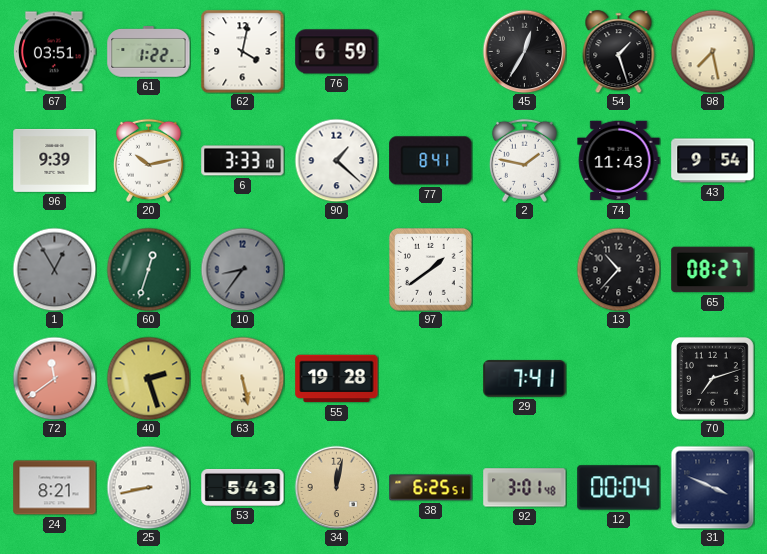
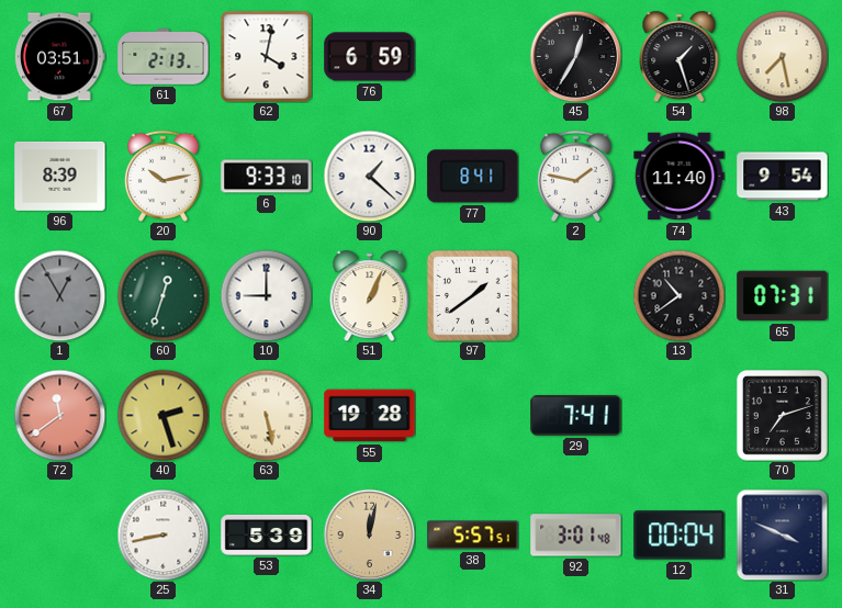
61: 1:22 -> 2:13 (164, 57)
96: 9:39 -> 8:39 (60, 176)
6: 3:33 -> 9:33 (267, 177)
74: 11:43 -> 11:40 (680, 177)
10: 8:36 -> 9:00 (266, 295)
10 dial: grey -> white (266, 295)
51: none -> 1:04 (370, 296)
13: 10:37 -> 10:39 (678, 295)
65: 08:27 -> 07:31 (783, 296)
24: 8:21 -> none (55, 488)
53: 5:43 -> 5:39 (267, 534)
38: 6:25 -> 5:57 (473, 536)
